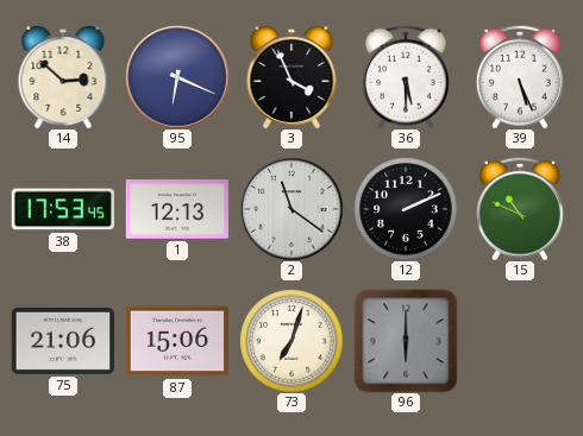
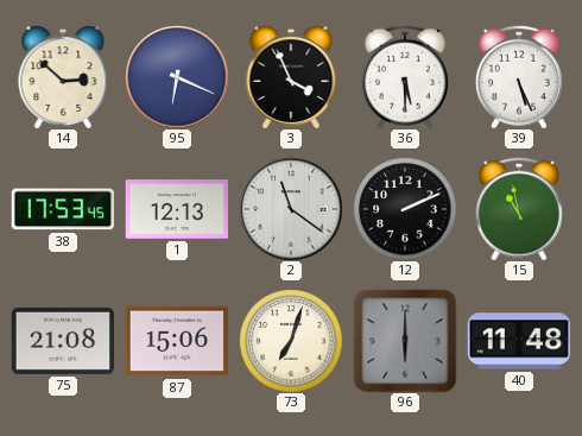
15: 10:49 -> 10:58 (519, 209)
75: 21:06 -> 21:08 (63, 341)
40: none -> 11:48 (519, 341)
